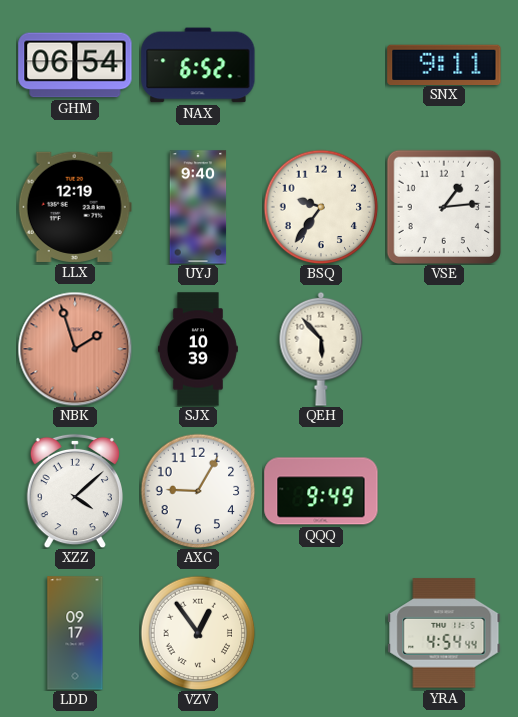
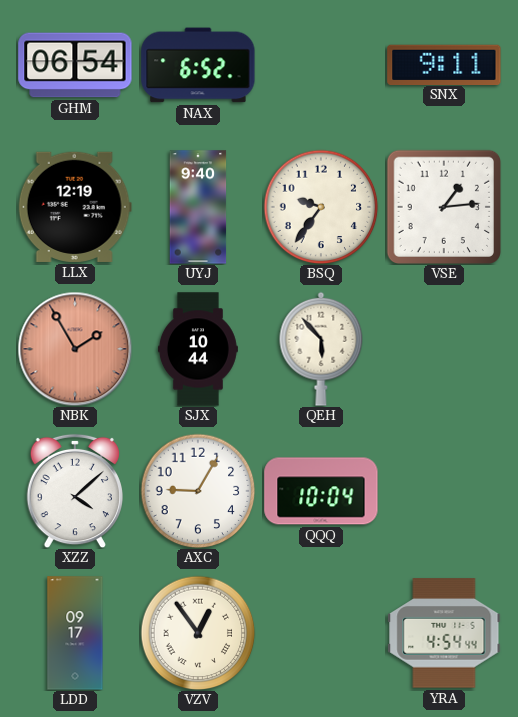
NBK: 1:57 -> 1:55 (75, 349)
SJX: 10:39 -> 10:44 (198, 349)
QQQ: 9:49 -> 10:04 (321, 491)
